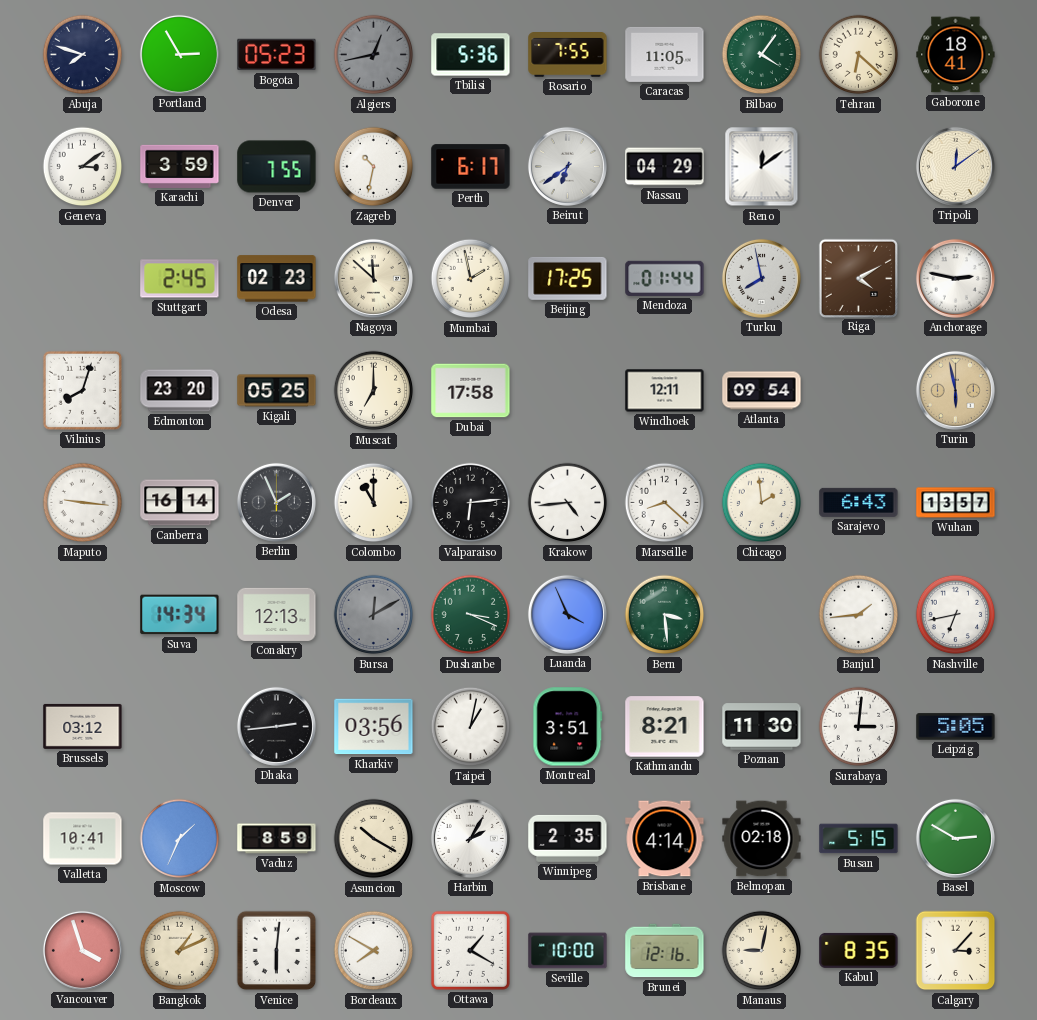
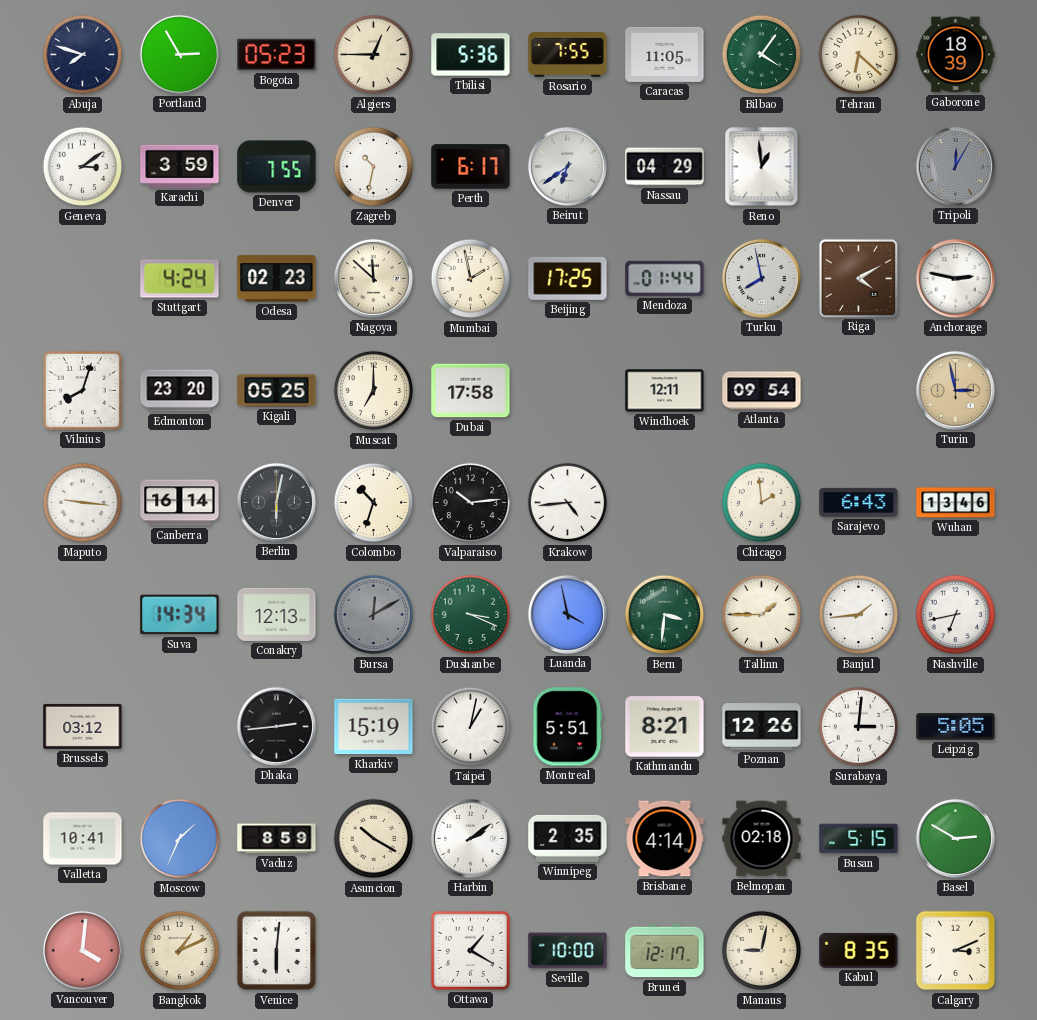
Algiers: 12:43 -> 12:45 (374, 55)
Algiers dial: grey -> cream (374, 55)
Gaborone: 18:41 -> 18:39 (956, 55)
Reno: 12:09 -> 12:59 (762, 167)
Tripoli: 12:09 -> 12:05 (955, 166)
Tripoli dial: cream -> grey (955, 166)
Stuttgart: 2:45 -> 4:24 (180, 279)
Turin: 5:58 -> 2:58 (955, 390)
Berlin: 1:56 -> 6:02 (276, 502)
Colombo: 11:00 -> 10:33 (374, 503)
Valparaiso: 6:14 -> 10:14 (471, 503)
Marseille: 8:22 -> none (665, 503)
Wuhan: 13:57 -> 13:46 (956, 503)
Luanda: 3:56 -> 3:58 (567, 614)
Bern: 3:29 -> 3:31 (665, 615)
Tallinn: none -> 1:45 (762, 615)
Kharkiv: 03:56 -> 15:19 (374, 727)
Montreal: 3:51 -> 5:51 (568, 727)
Poznan: 11:30 -> 12:26 (762, 727)
Harbin: 2:05 -> 2:09 (470, 838)
Vancouver: 3:57 -> 4:01 (82, 950)
Bordeaux: 7:50 -> none (374, 951)
Brunei: 12:16 -> 12:17 (665, 951)
Calgary: 3:07 -> 3:11 (956, 951)
